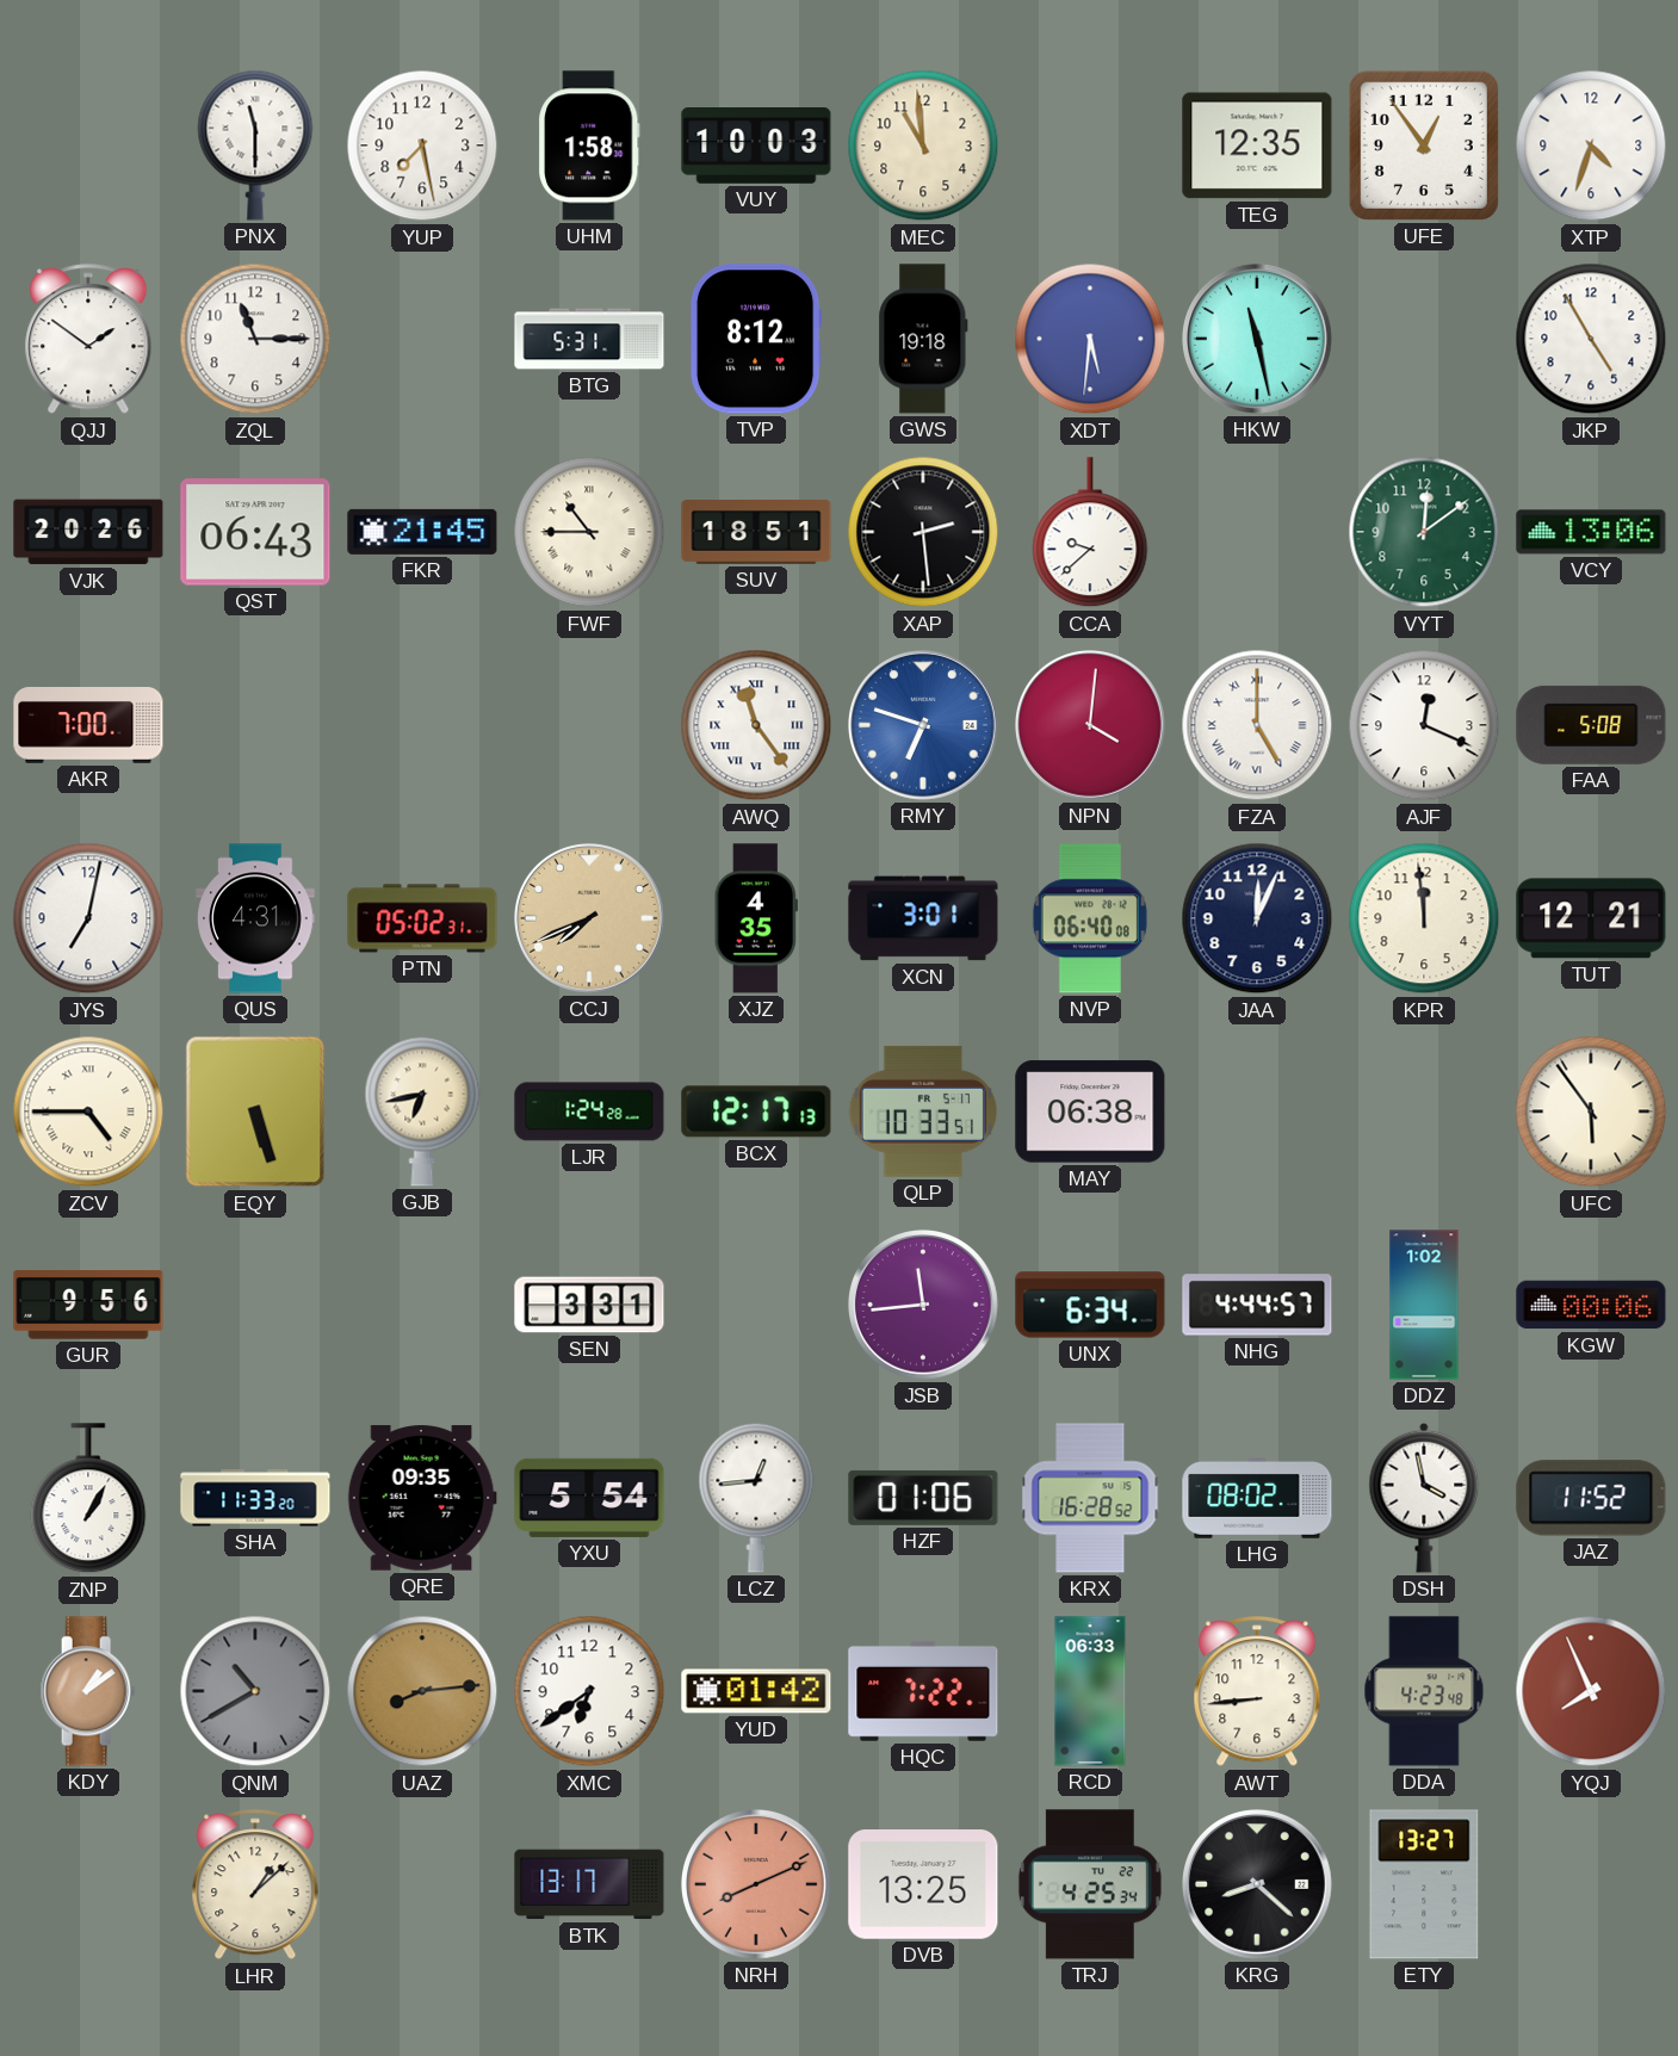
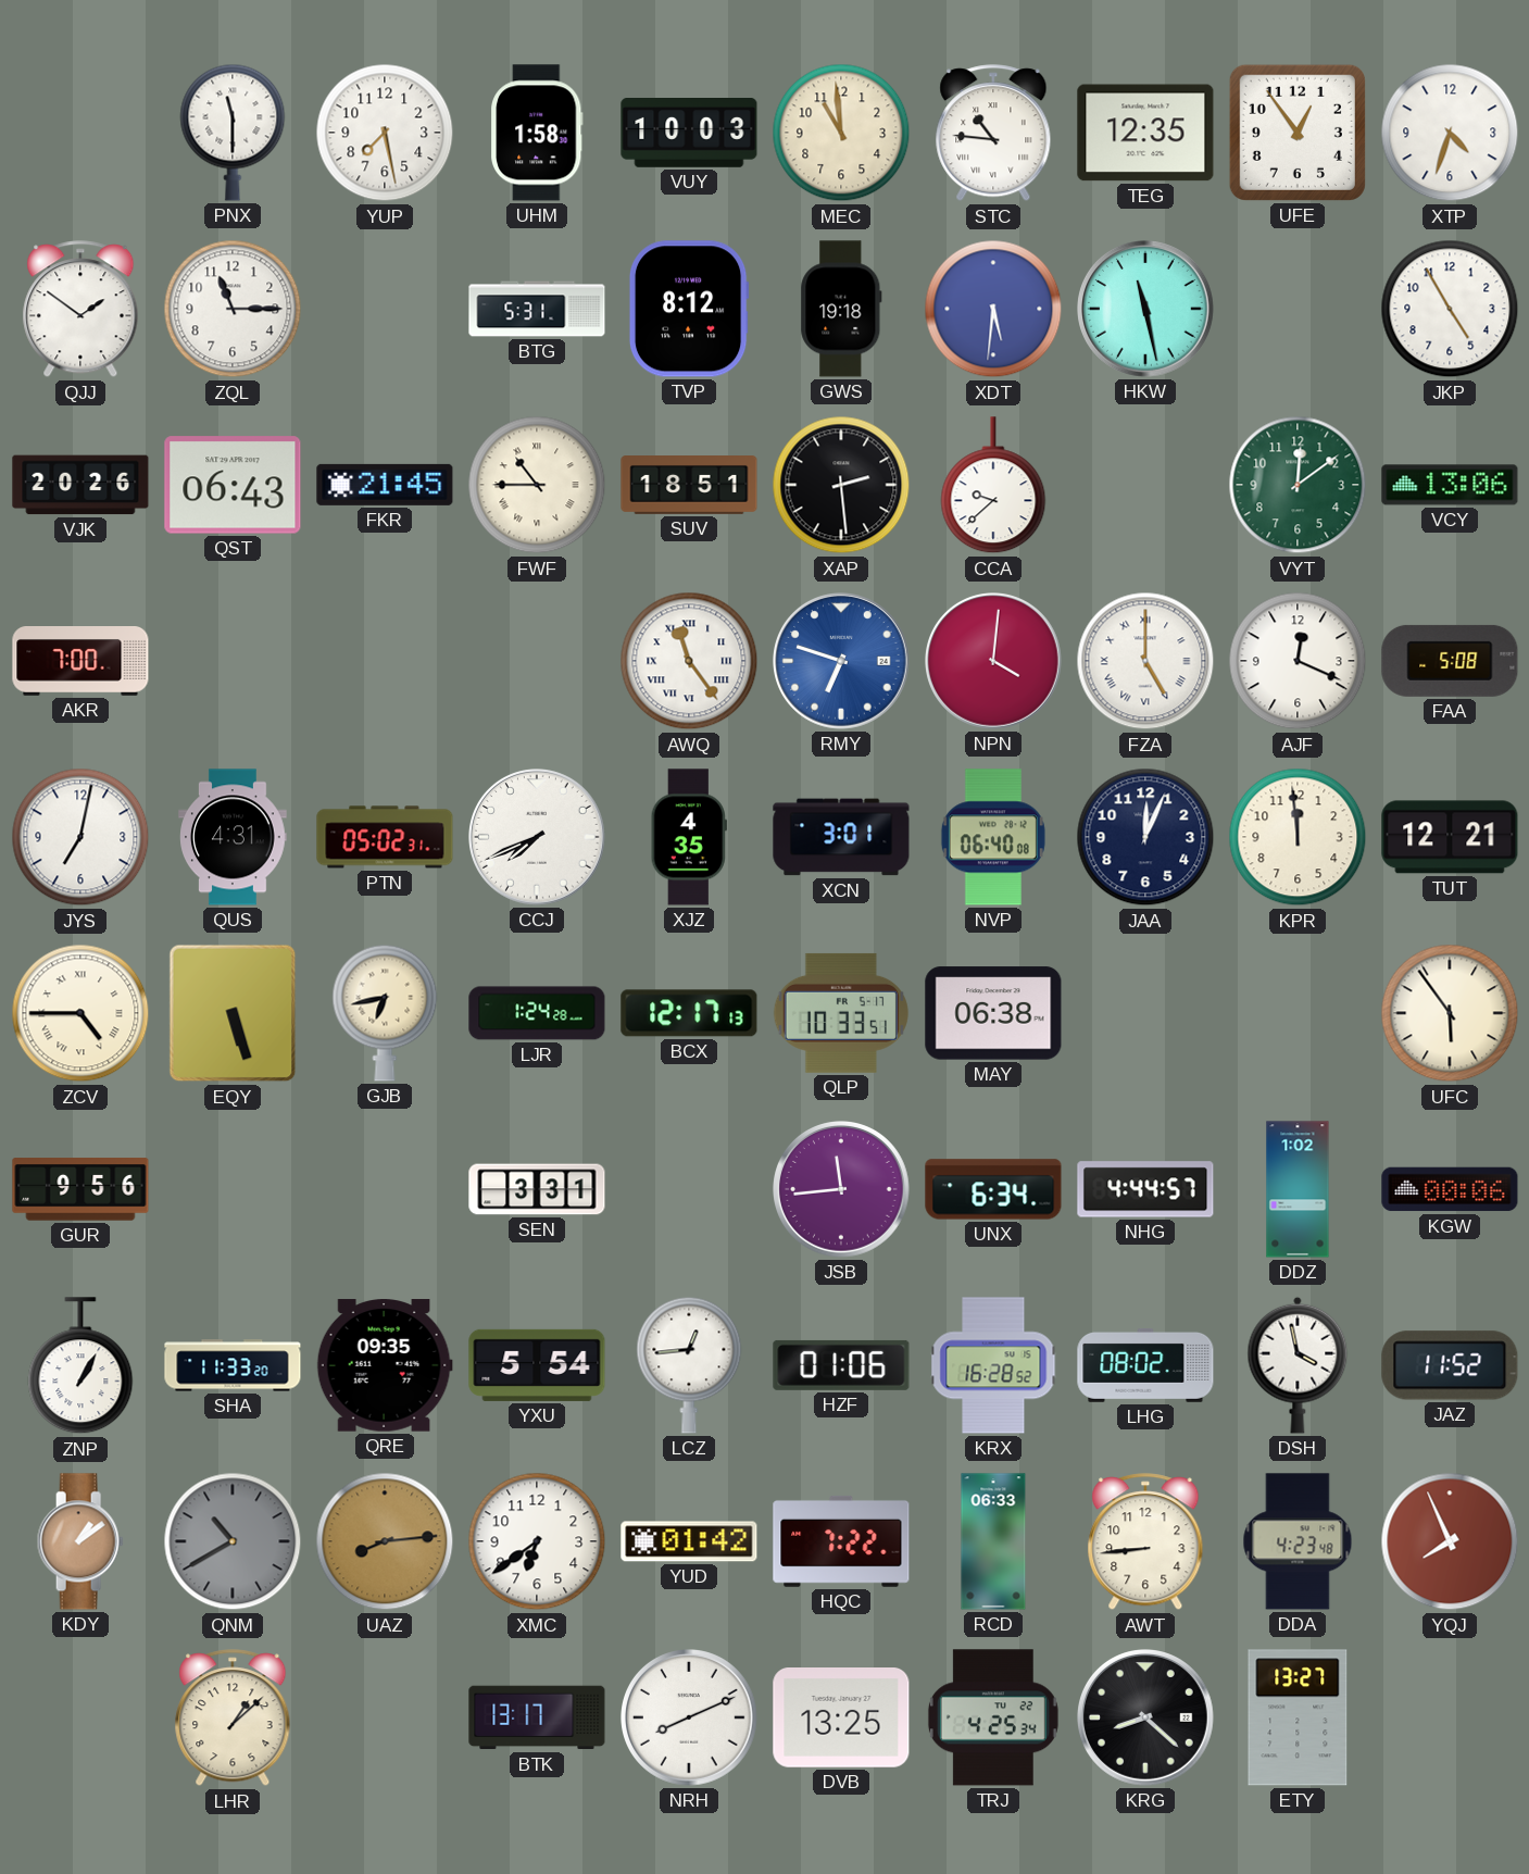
STC: none -> 10:46 (993, 134)
CCJ dial: champagne -> white (538, 838)
NRH dial: salmon -> white (690, 1719)
